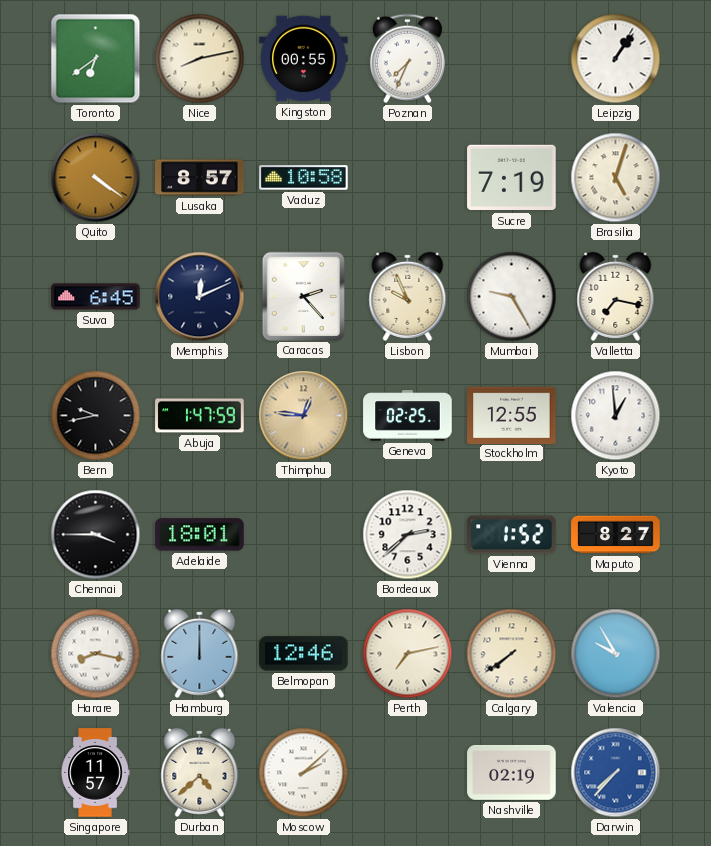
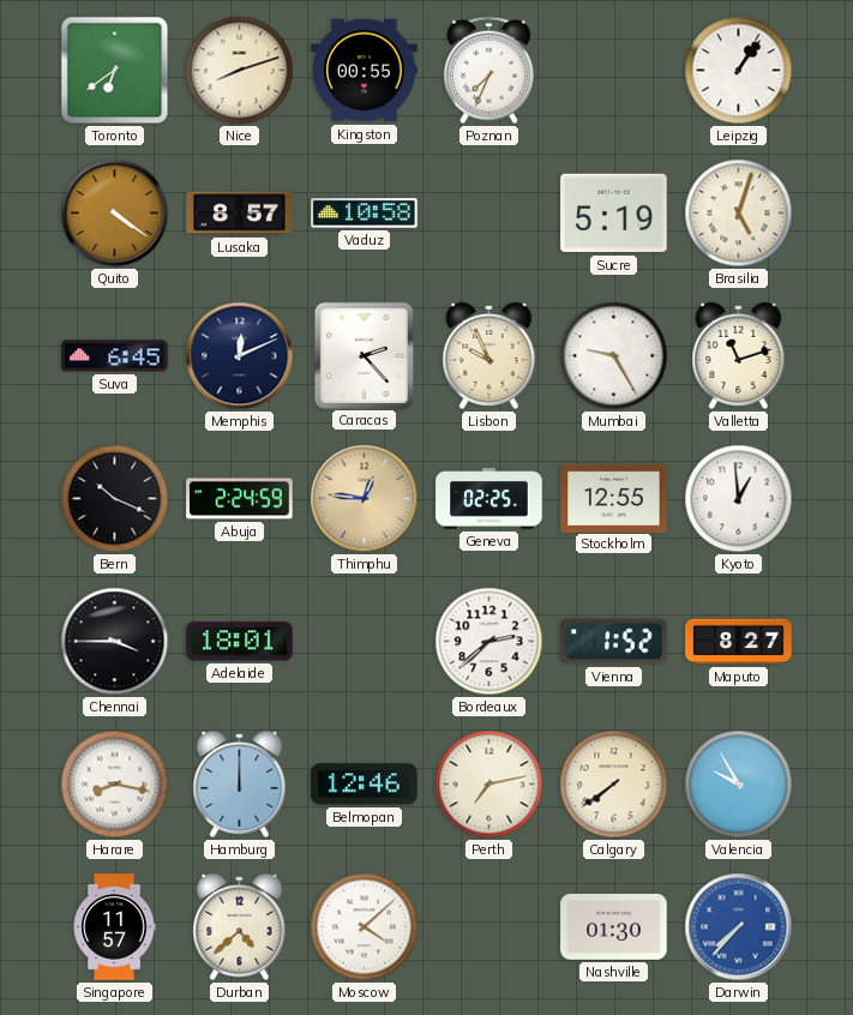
Nice: 8:13 -> 8:12 (240, 71)
Sucre: 7:19 -> 5:19 (614, 214)
Valletta: 7:17 -> 11:12 (739, 355)
Bern: 9:43 -> 10:19 (115, 499)
Abuja: 1:47 -> 2:24 (240, 499)
Moscow: 2:08 -> 4:08 (365, 927)
Nashville: 02:19 -> 01:30 (614, 927)
